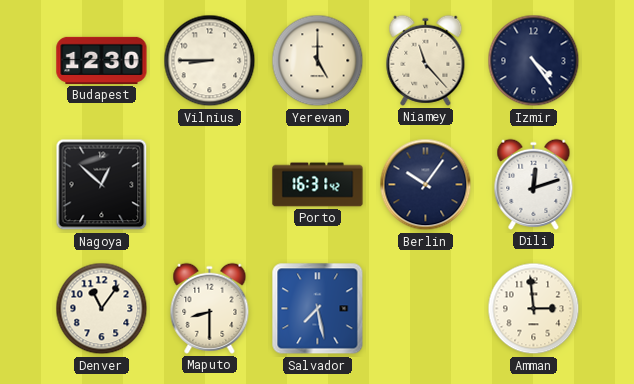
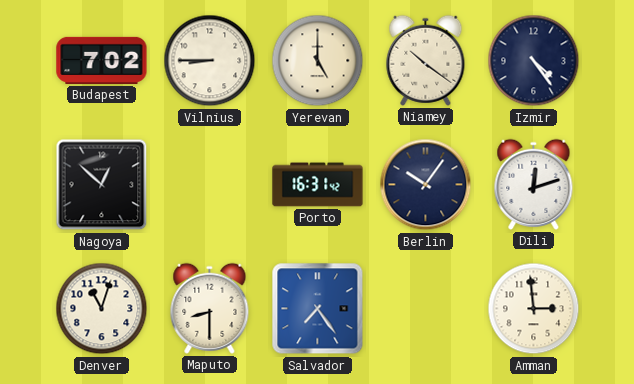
Budapest: 12:30 -> 7:02 (102, 60)
Niamey: 11:23 -> 10:21 (426, 60)
Denver: 11:06 -> 11:03 (102, 309)
Salvador: 7:28 -> 7:24 (318, 309)
